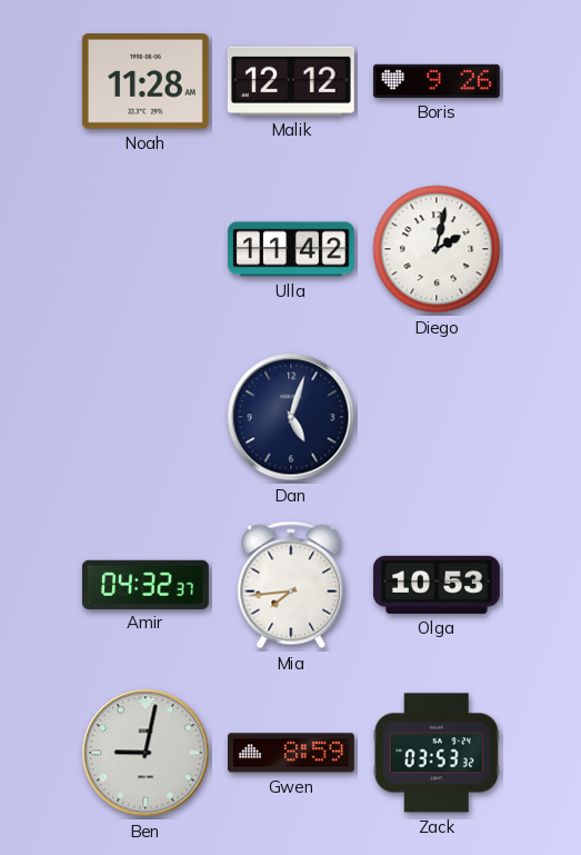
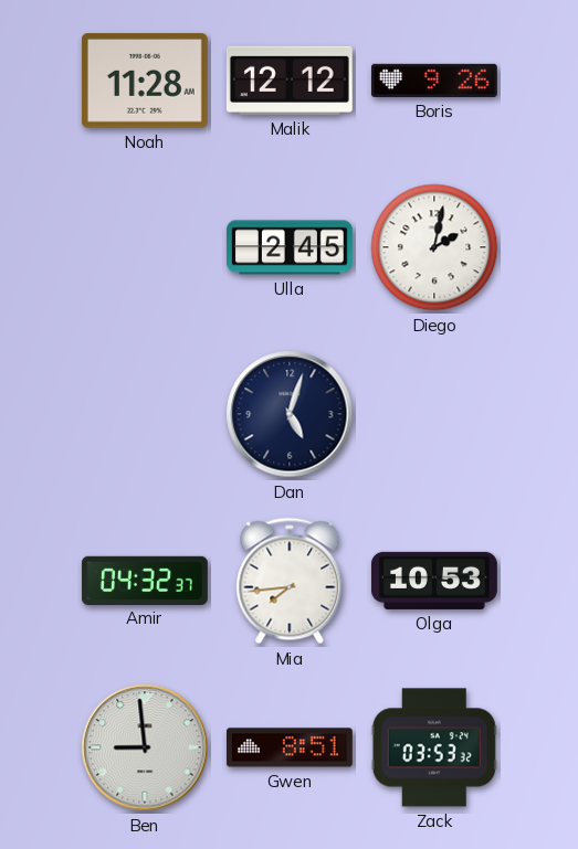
Ulla: 11:42 -> 2:45 (291, 247)
Ben: 9:02 -> 8:59 (145, 747)
Gwen: 8:59 -> 8:51 (290, 747)
